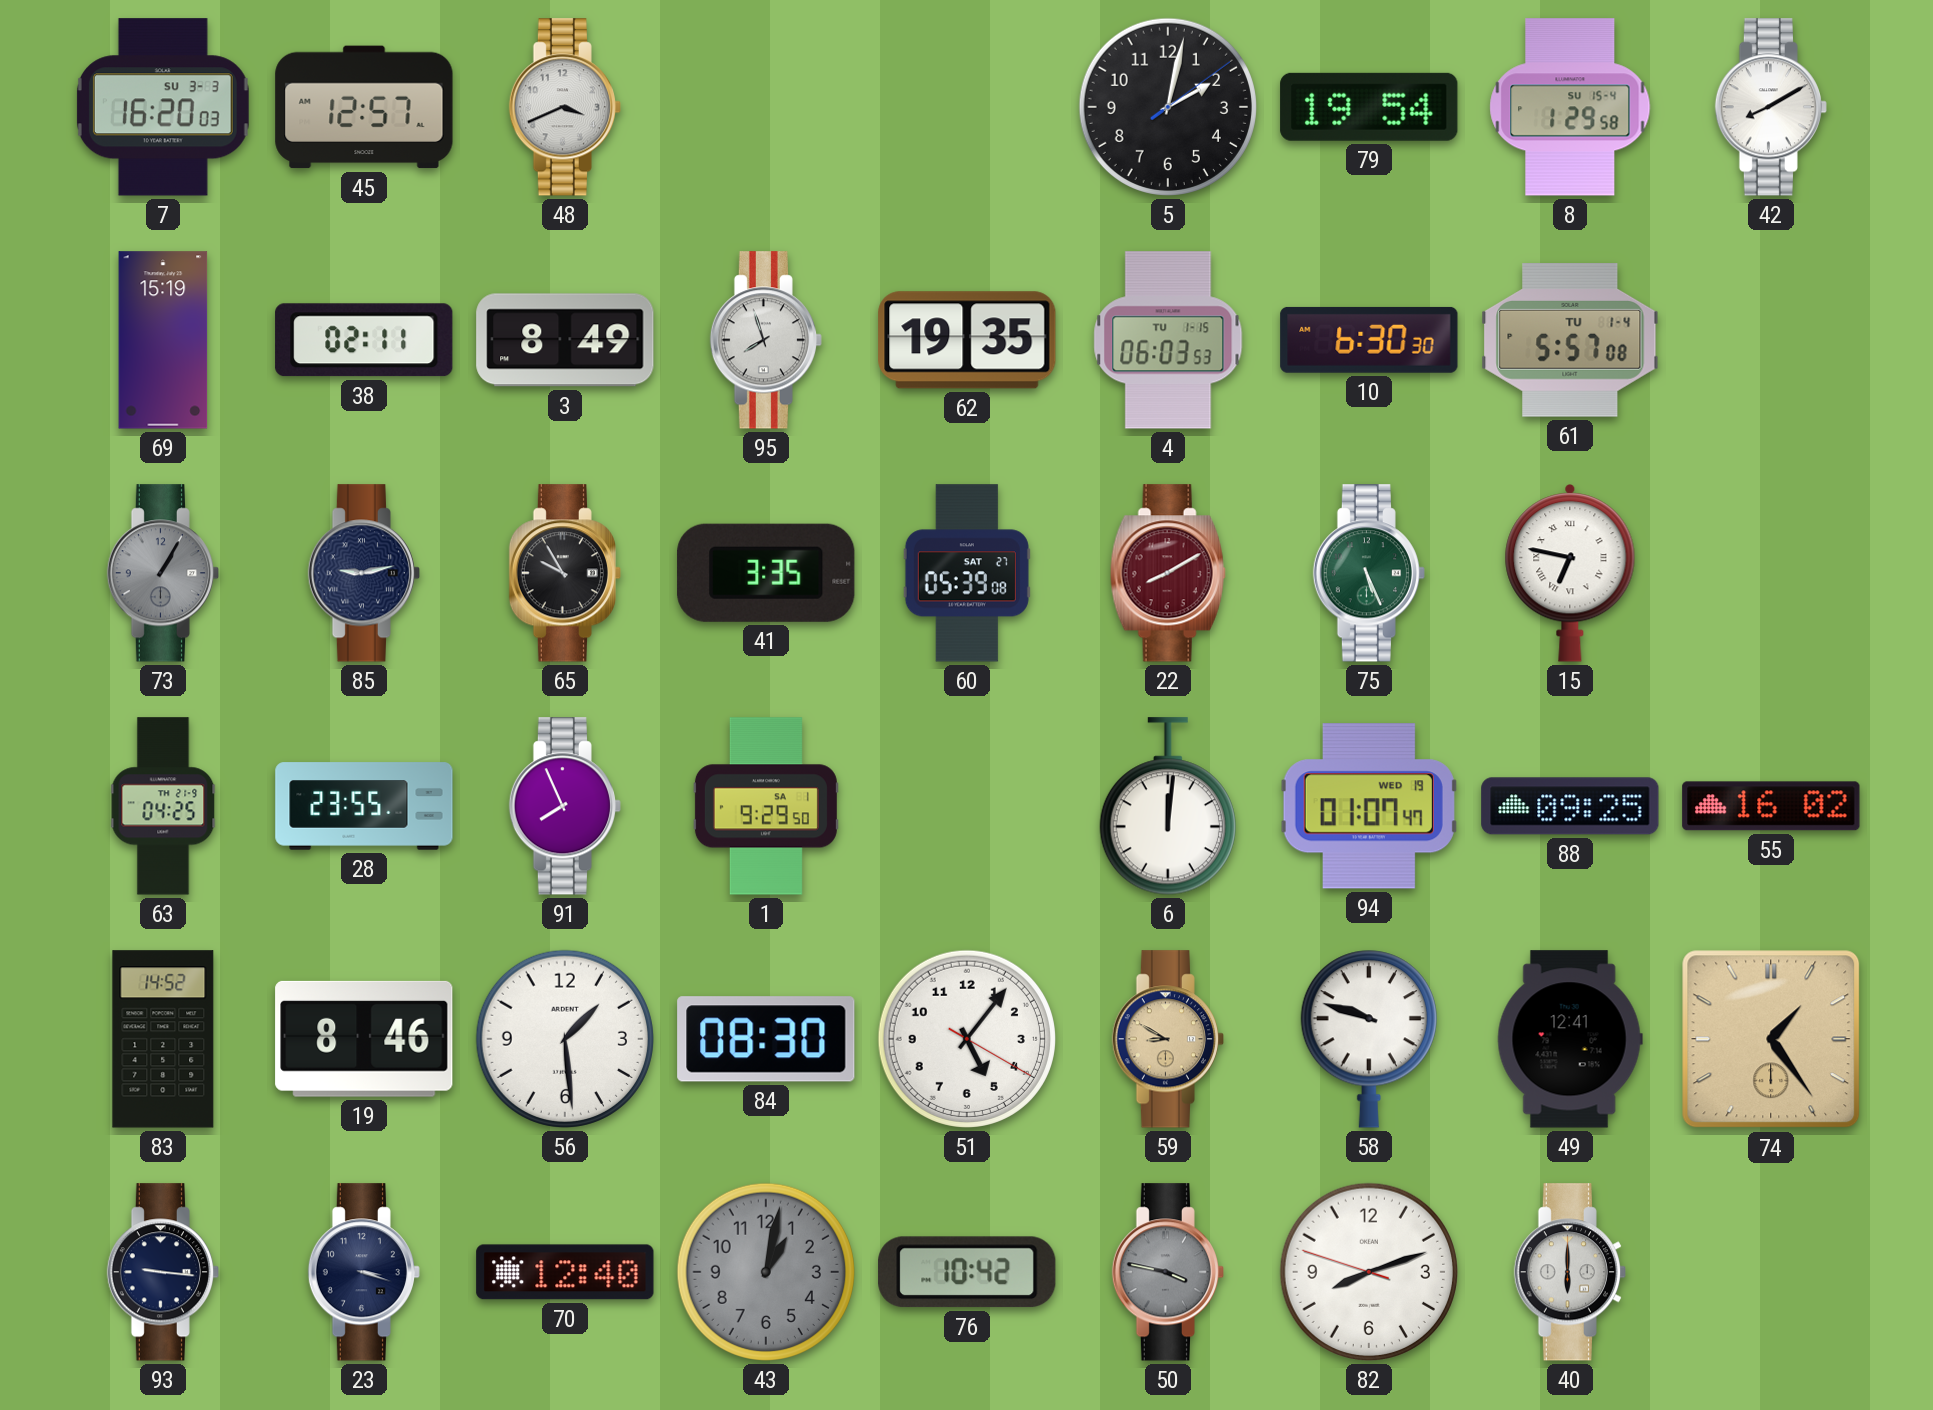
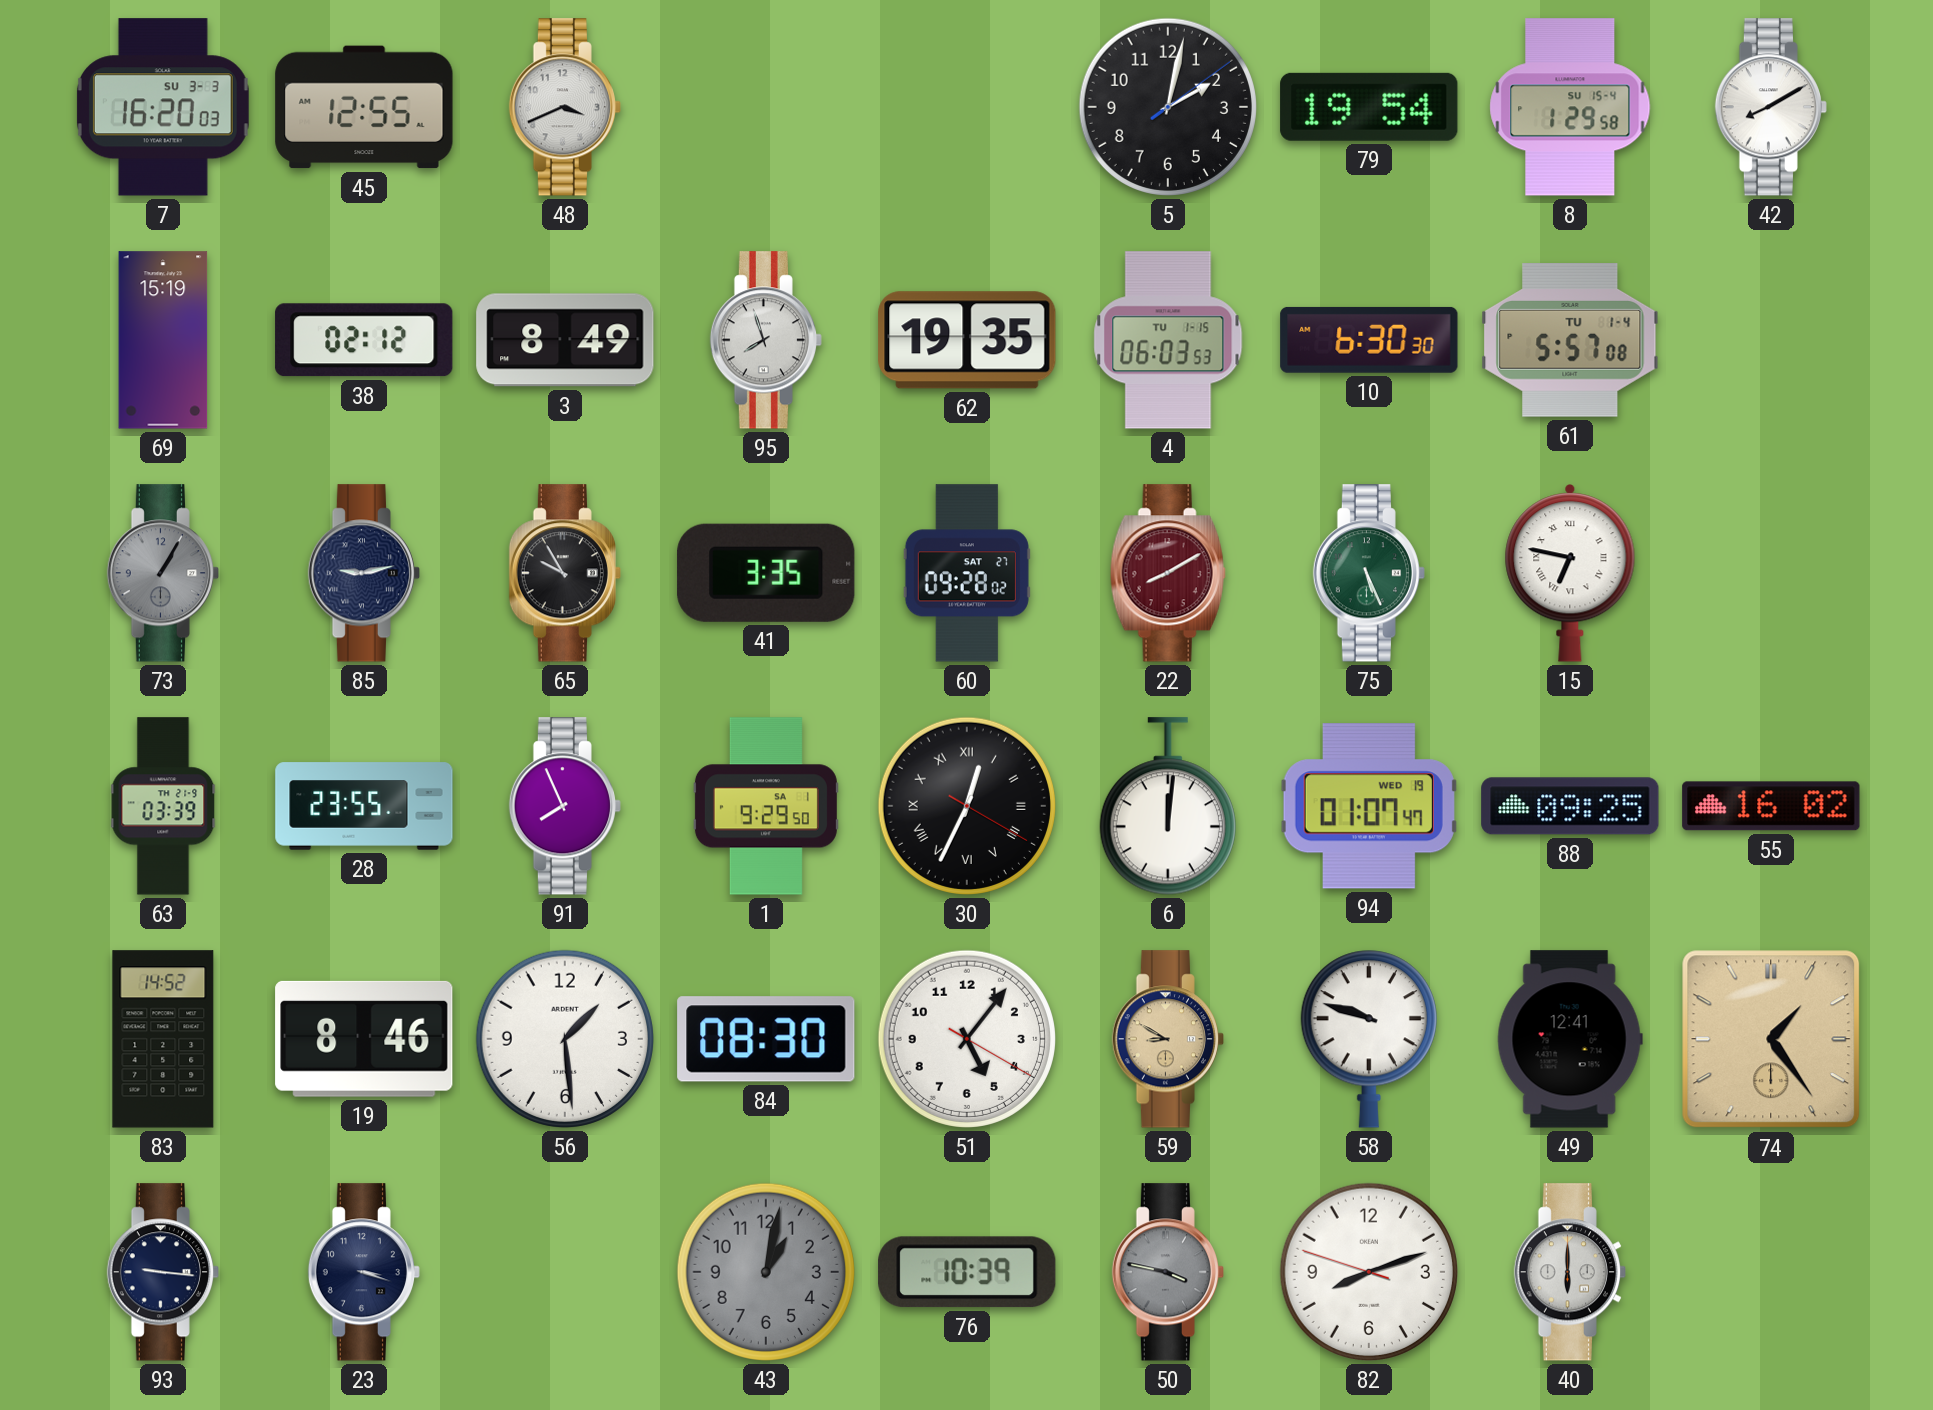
45: 12:57 -> 12:55 (364, 107)
38: 02:11 -> 02:12 (364, 340)
60: 05:39 -> 09:28 (967, 573)
63: 04:25 -> 03:39 (163, 806)
30: none -> 12:34 (967, 806)
70: 12:40 -> none (565, 1272)
76: 10:42 -> 10:39 (967, 1272)
